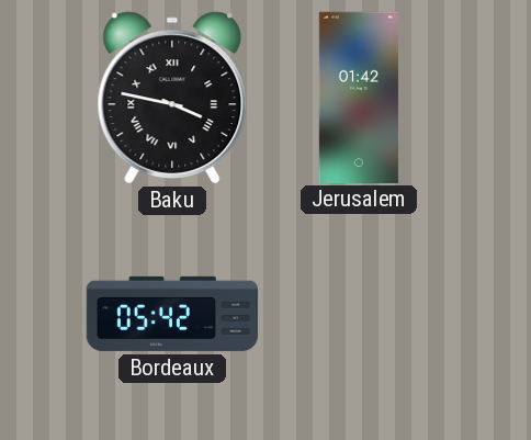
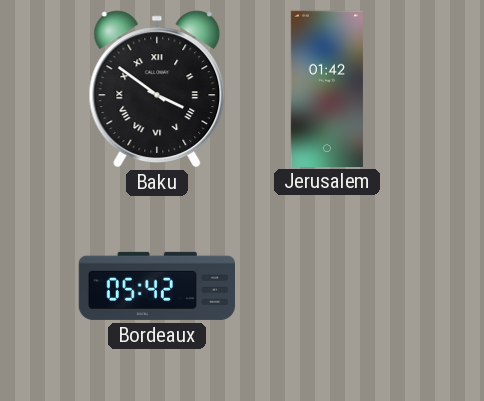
Baku: 3:47 -> 3:51 (157, 89)
